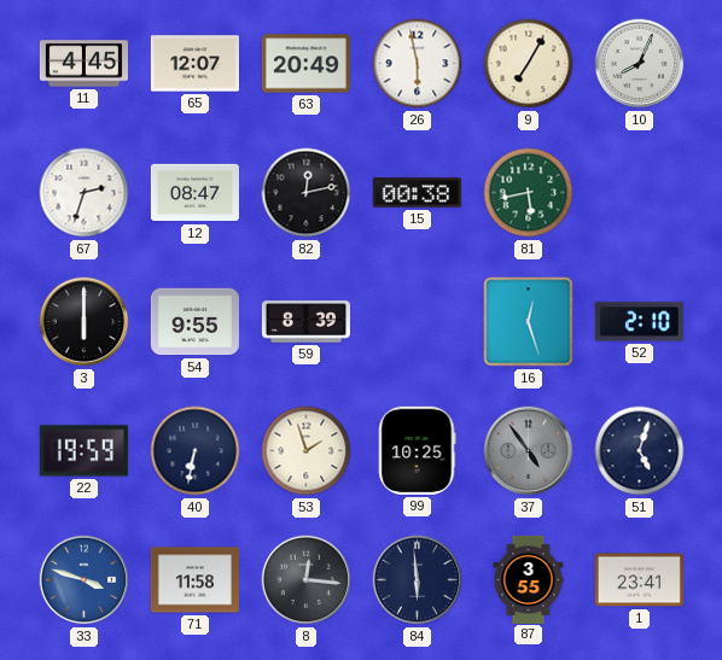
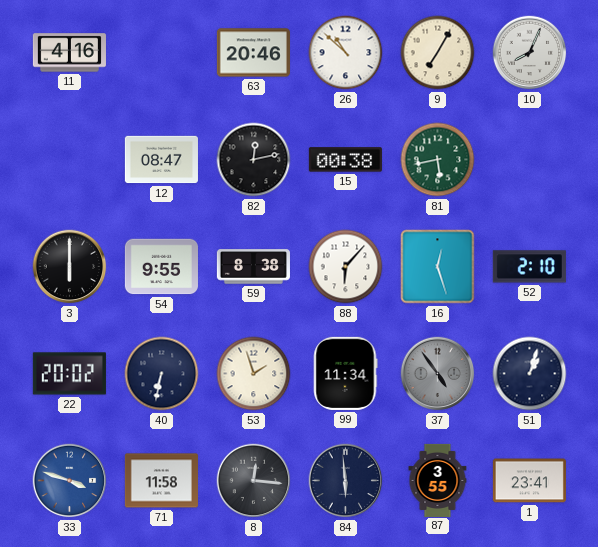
11: 4:45 -> 4:16 (69, 53)
65: 12:07 -> none (194, 64)
63: 20:49 -> 20:46 (253, 53)
26: 5:58 -> 10:52 (346, 53)
67: 2:33 -> none (85, 193)
59: 8:39 -> 8:38 (253, 267)
88: none -> 6:07 (346, 267)
22: 19:59 -> 20:02 (69, 374)
99: 10:25 -> 11:34 (345, 373)
51: 5:03 -> 1:03 (530, 374)
